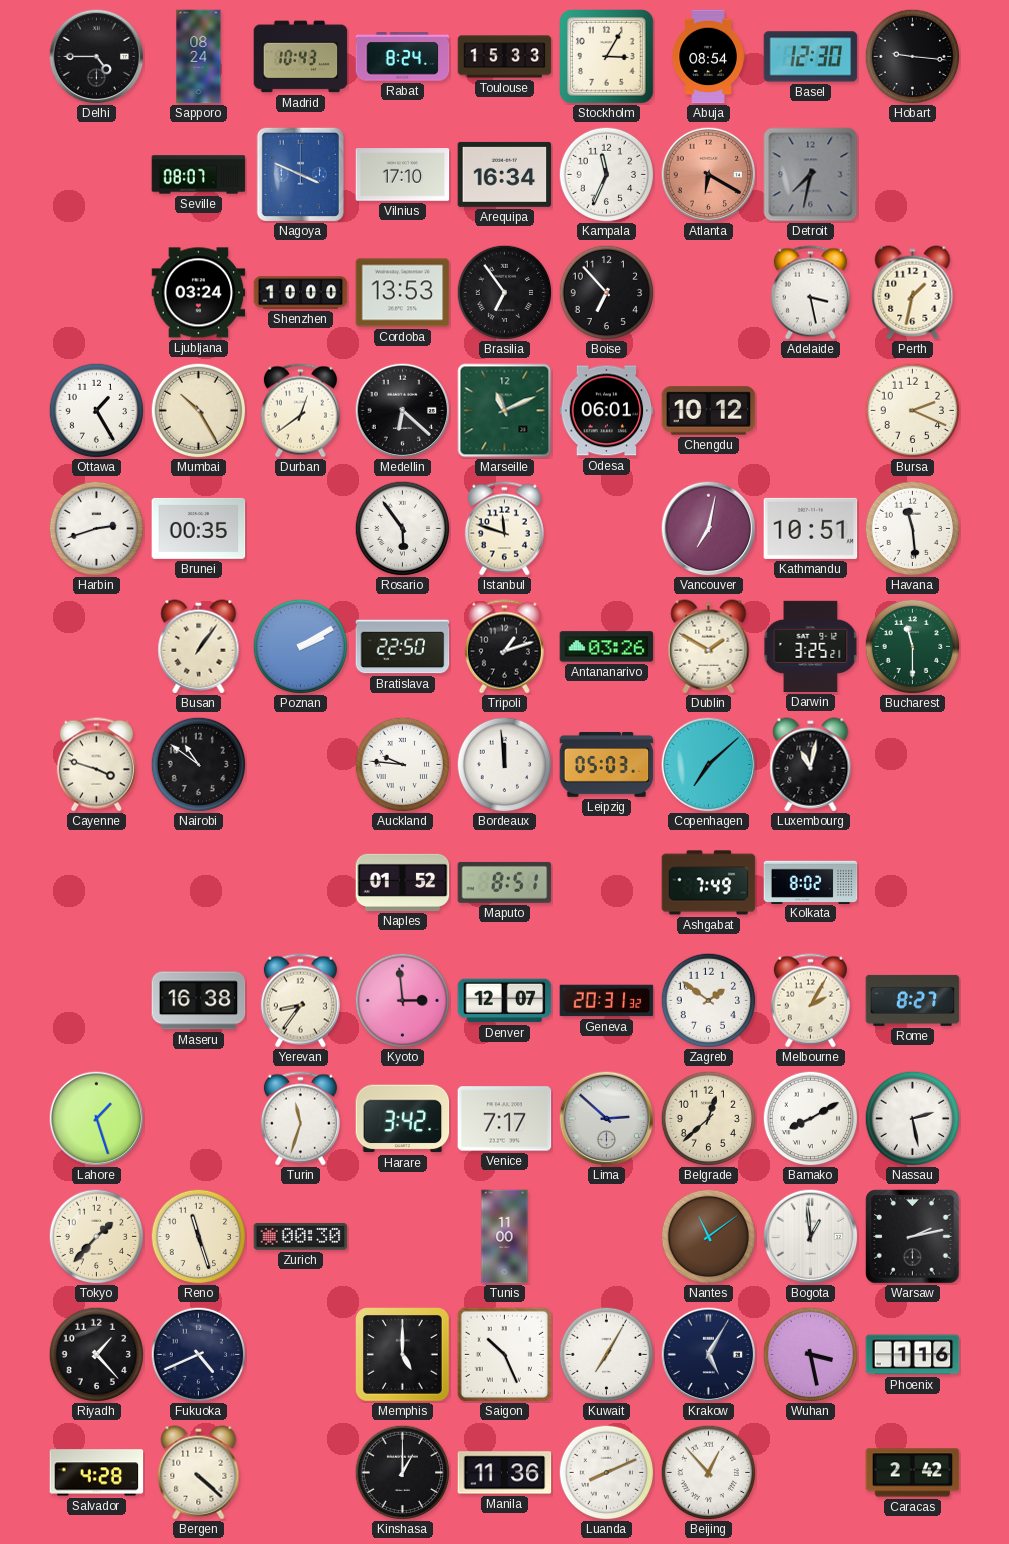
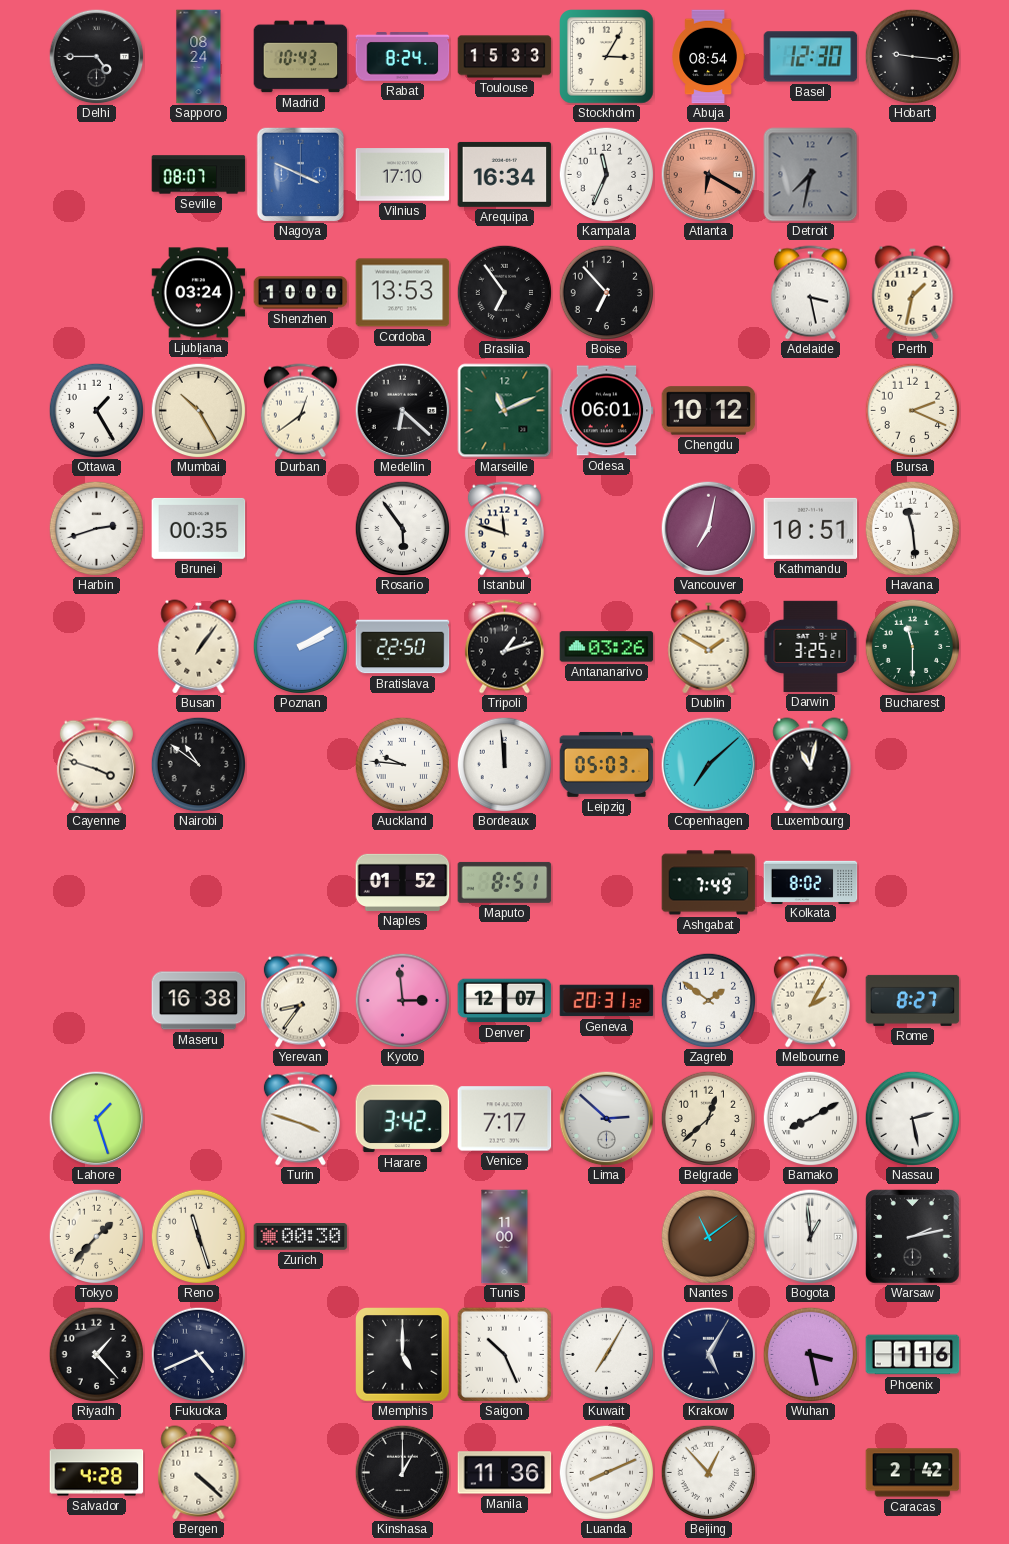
Turin: 11:33 -> 3:48 (300, 1119)
